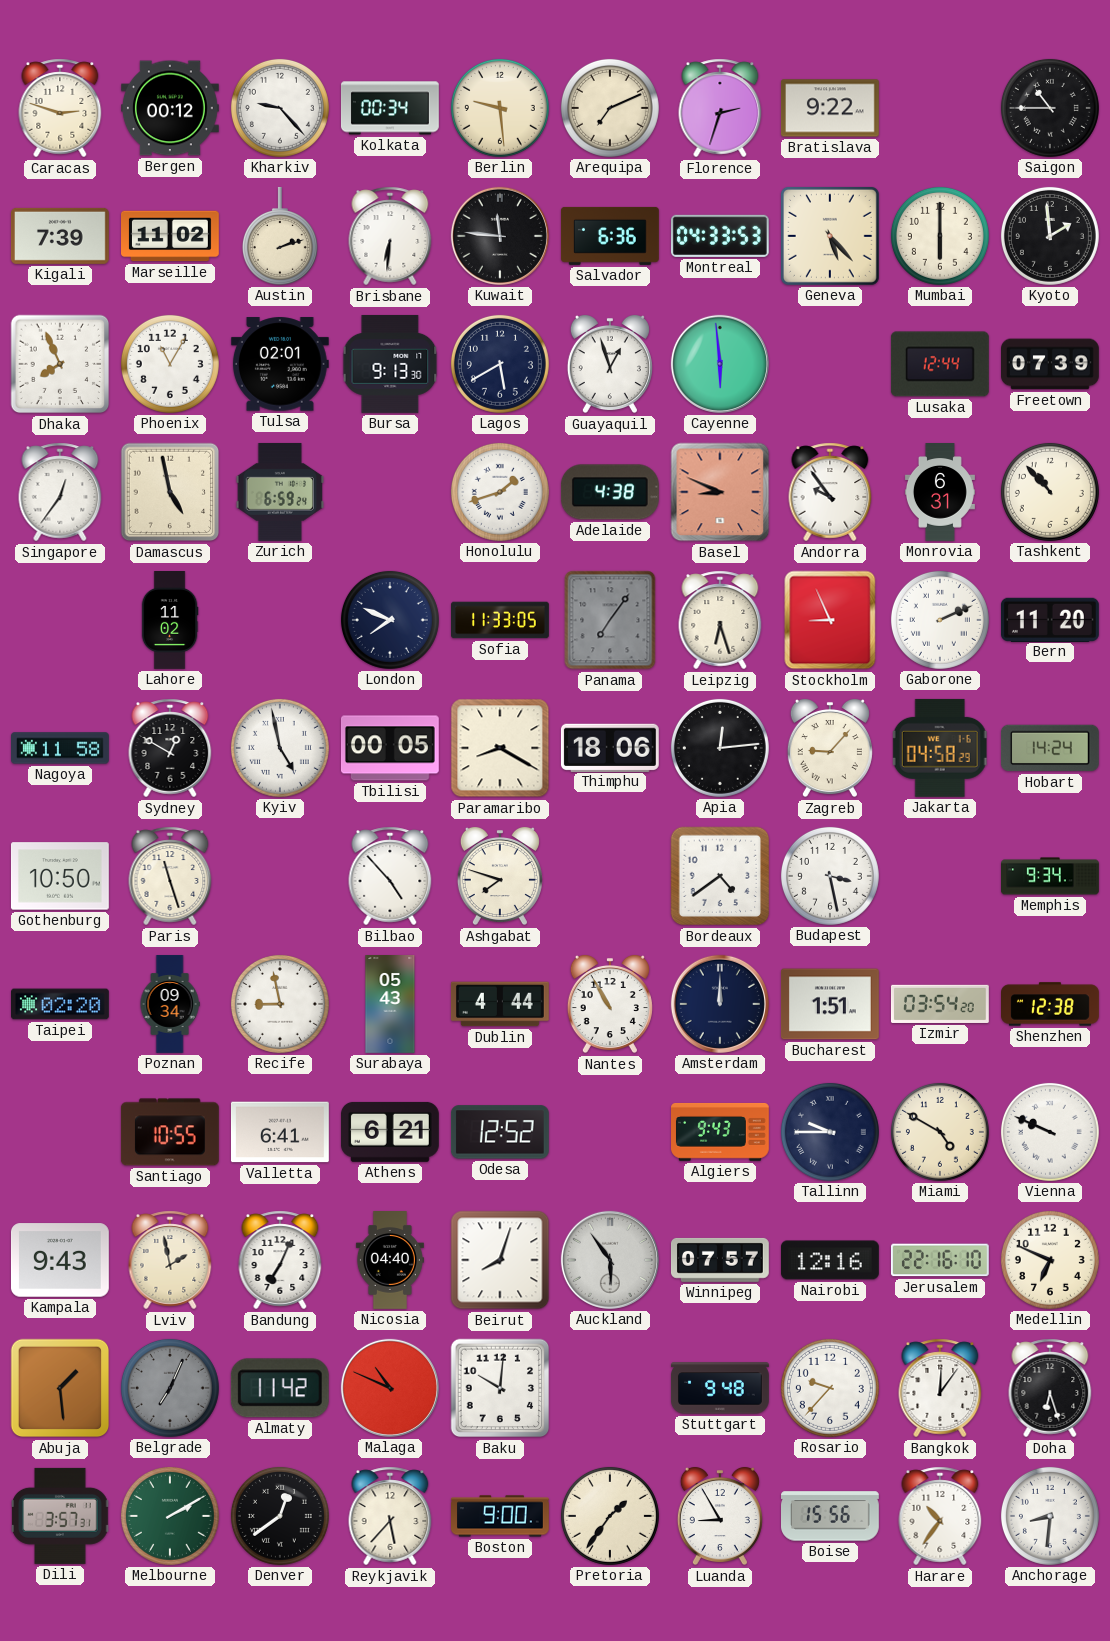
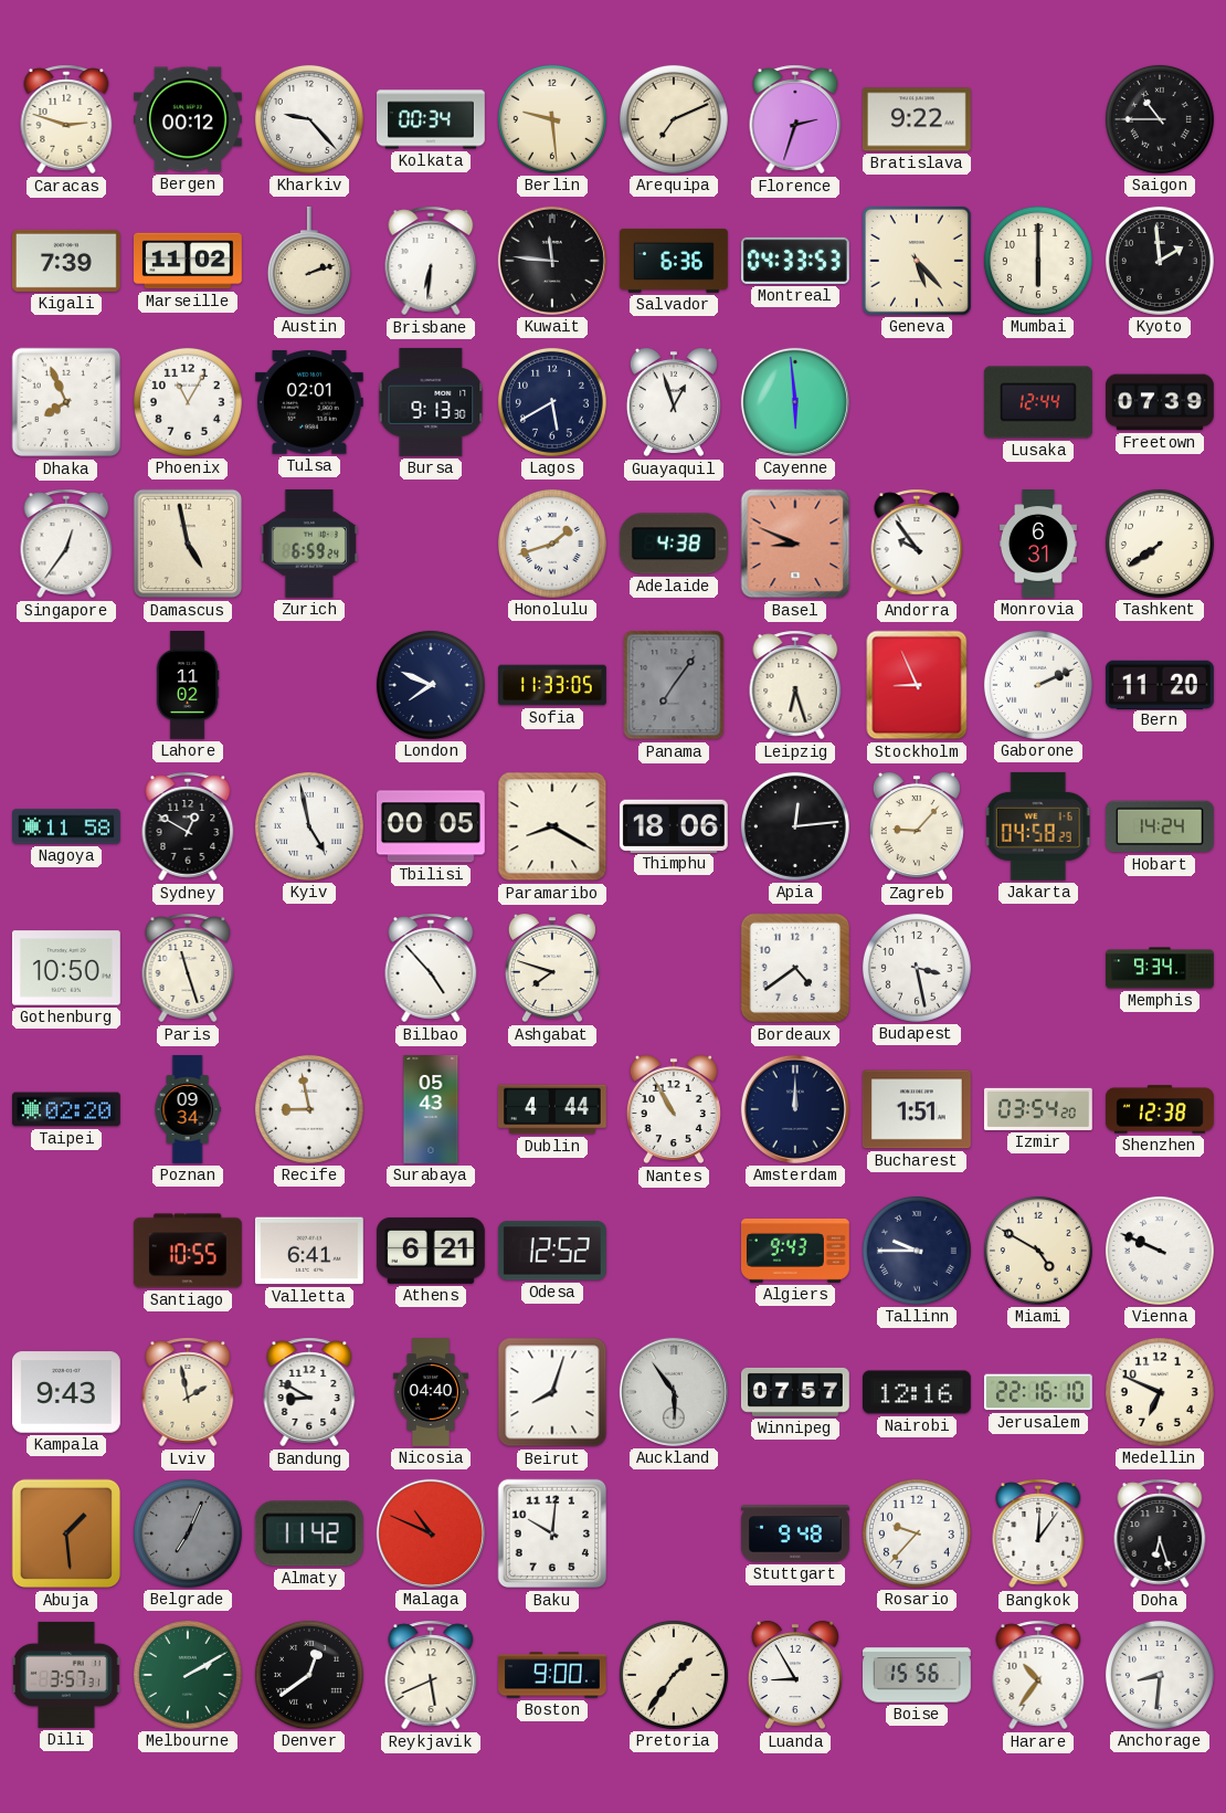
Tashkent: 10:53 -> 7:39 (1160, 544)
Bandung: 7:04 -> 8:50 (309, 1392)
Reykjavik: 5:37 -> 5:41 (431, 1675)
